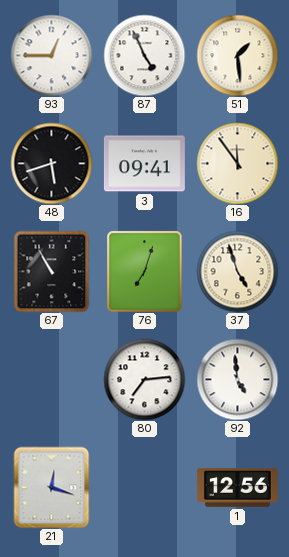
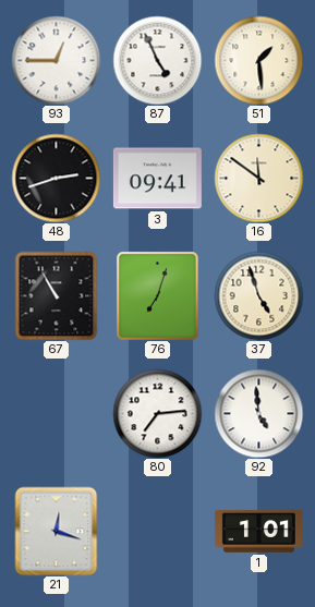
48: 5:42 -> 2:42 (56, 178)
16: 11:54 -> 11:51 (258, 178)
1: 12:56 -> 1:01 (258, 532)
